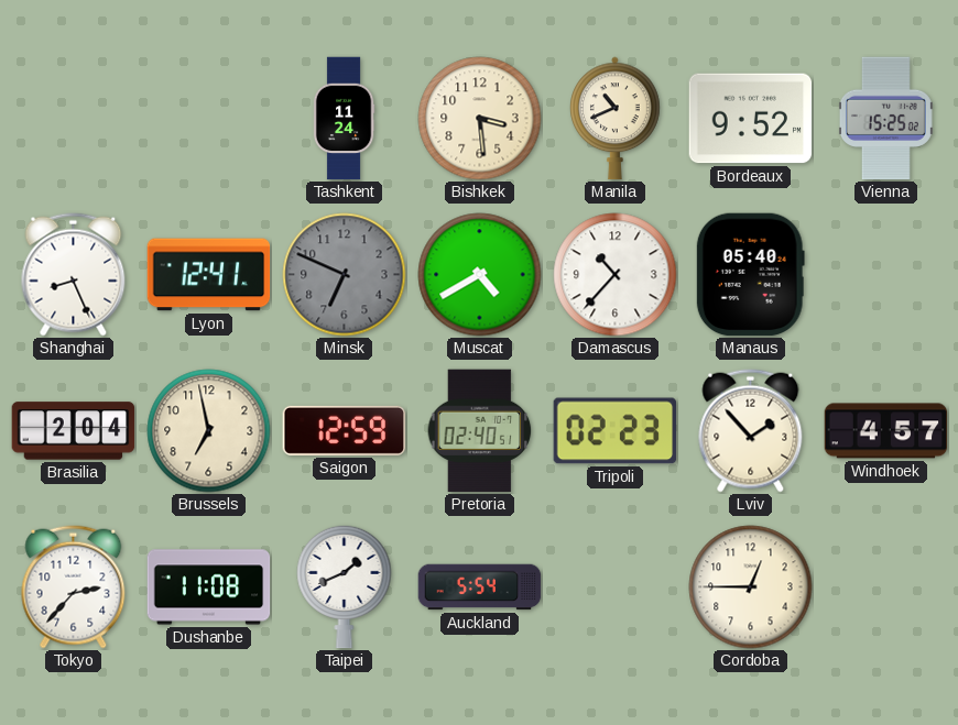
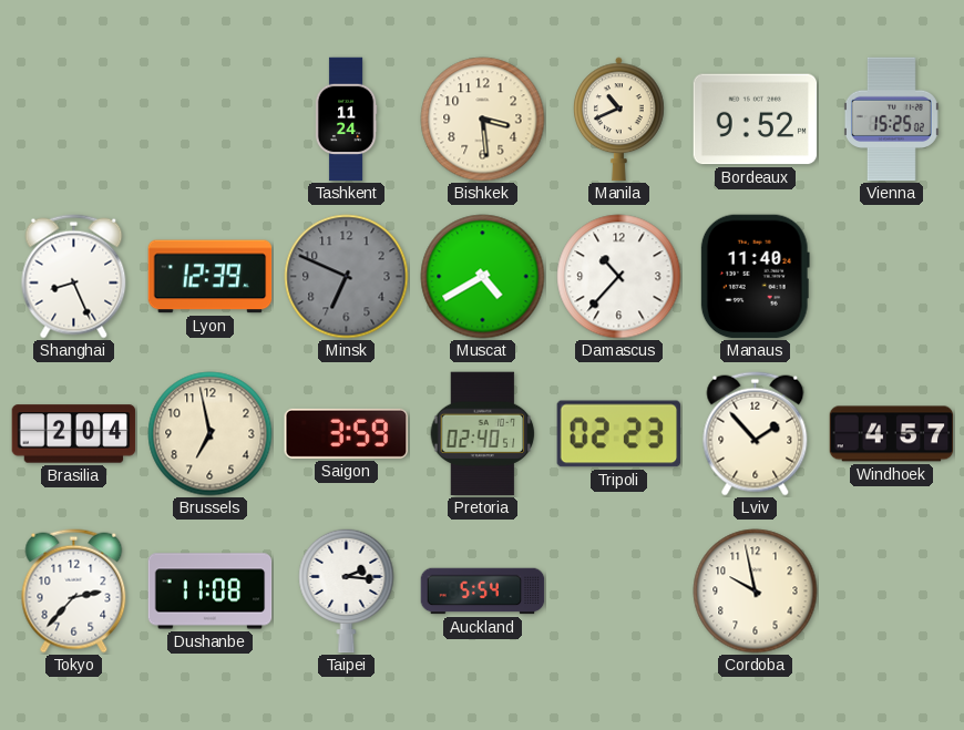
Lyon: 12:41 -> 12:39 (211, 277)
Manaus: 05:40 -> 11:40 (755, 277)
Saigon: 12:59 -> 3:59 (347, 433)
Taipei: 1:41 -> 2:16 (347, 590)
Cordoba: 12:45 -> 9:58 (756, 592)
